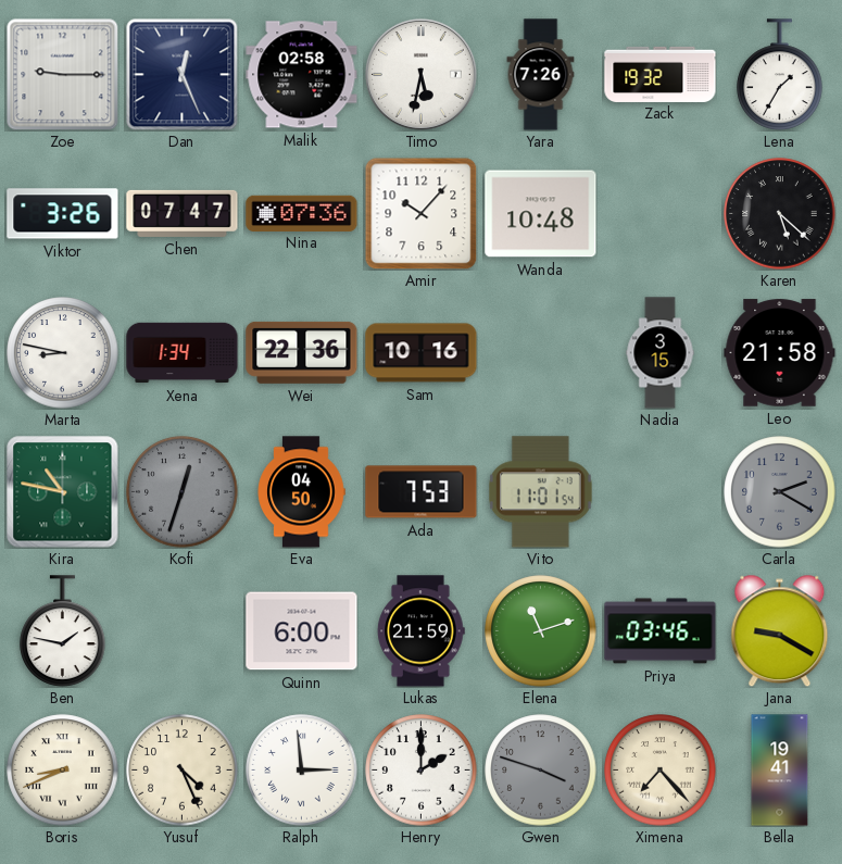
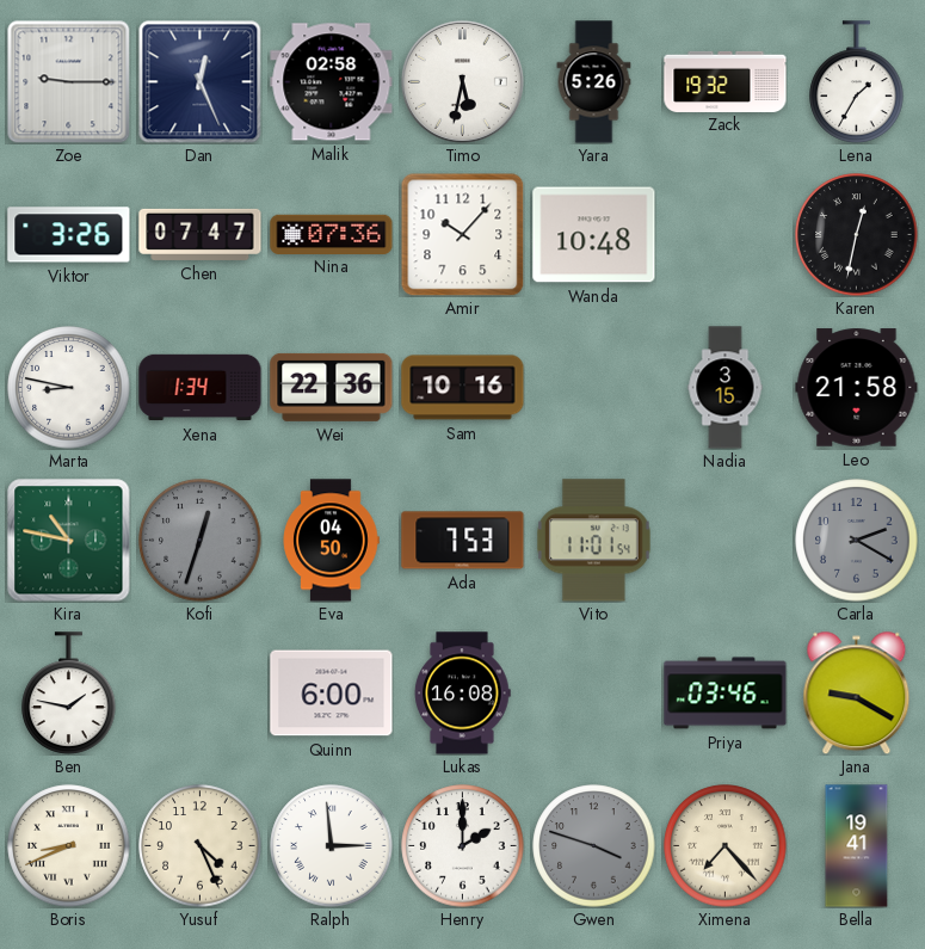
Yara: 7:26 -> 5:26 (594, 82)
Karen: 5:22 -> 12:32 (857, 235)
Lukas: 21:59 -> 16:08 (462, 694)
Elena: 11:12 -> none (541, 631)
